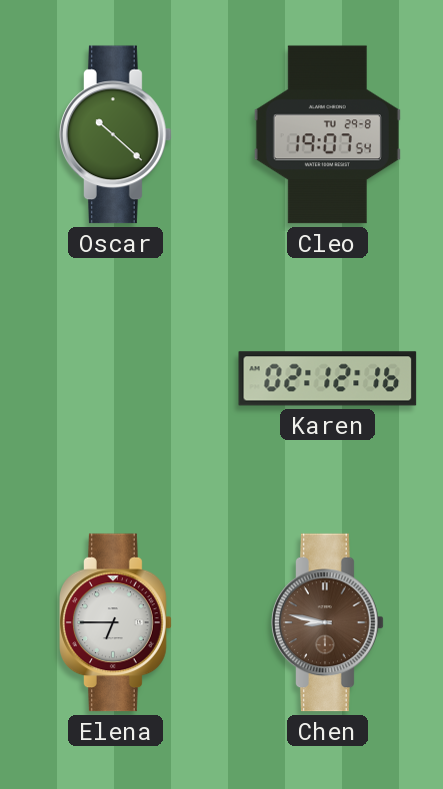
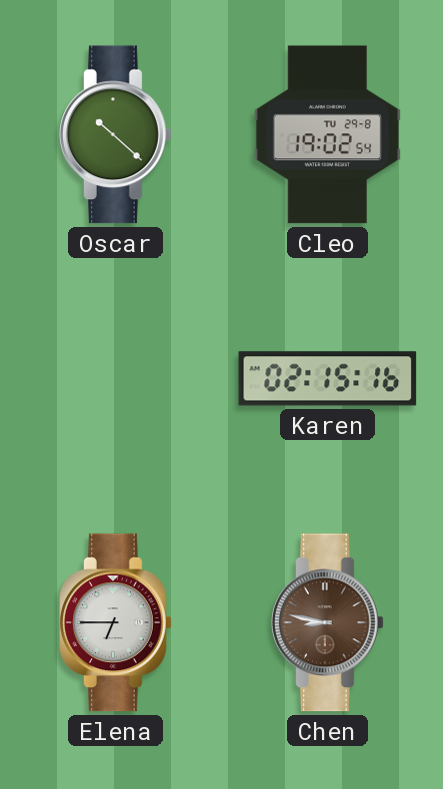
Cleo: 19:07 -> 19:02 (327, 135)
Karen: 02:12 -> 02:15 (328, 379)
